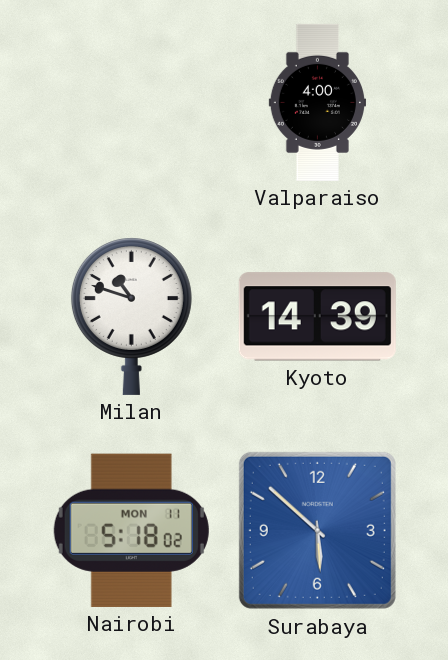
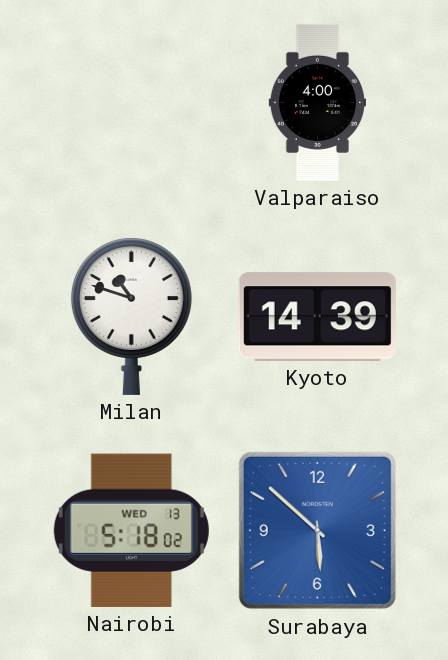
Nairobi date: MON 11 -> WED 13 (131, 530)
